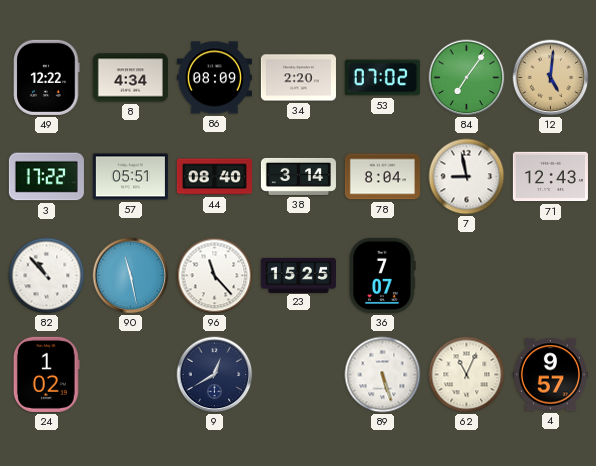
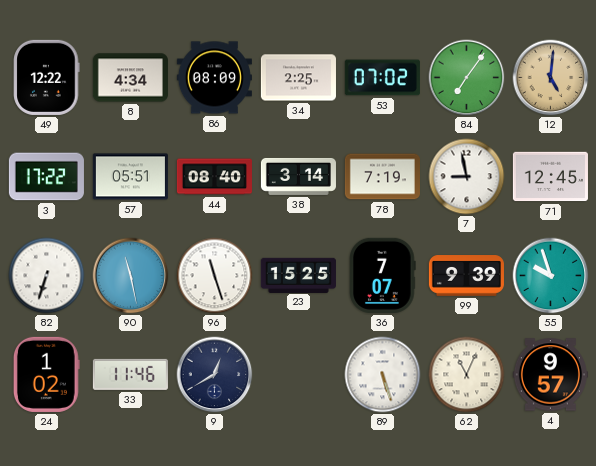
34: 2:20 -> 2:25 (298, 78)
78: 8:04 -> 7:19 (382, 177)
71: 12:43 -> 12:45 (550, 177)
82: 10:53 -> 6:33 (47, 276)
96: 11:23 -> 11:27 (215, 276)
99: none -> 9:39 (466, 276)
55: none -> 9:57 (551, 276)
33: none -> 11:46 (130, 374)
